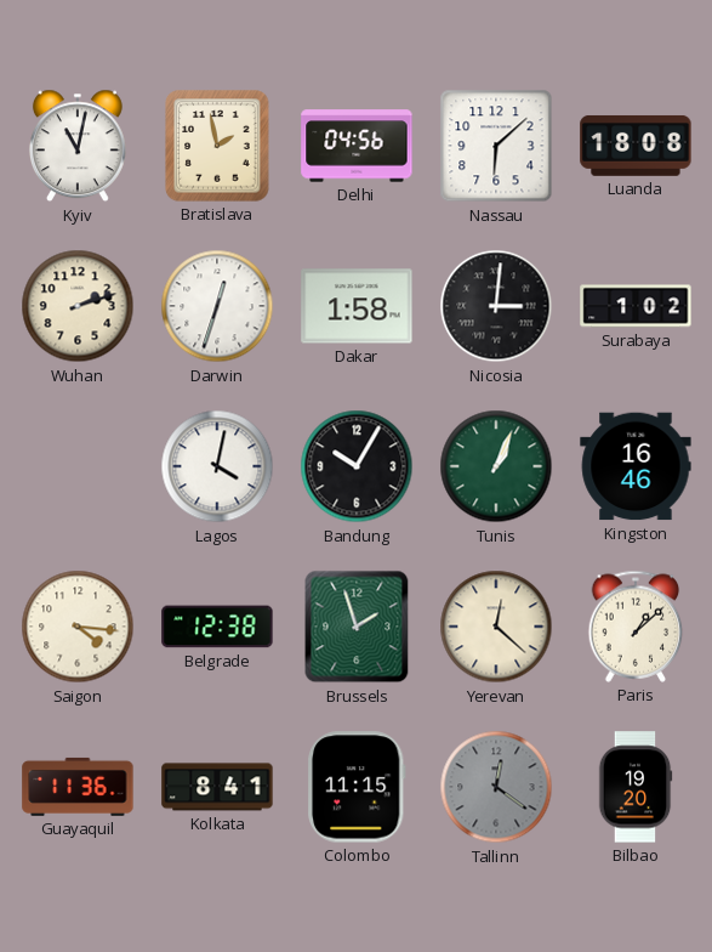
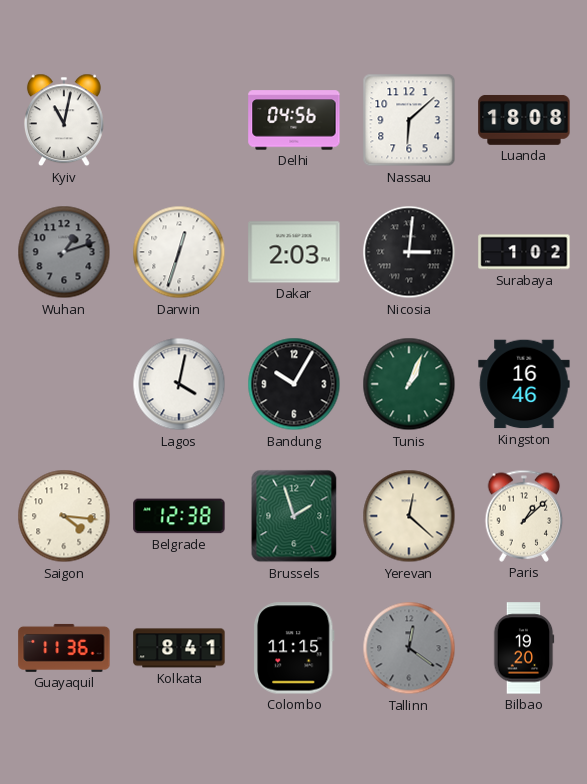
Bratislava: 1:58 -> none (217, 146)
Wuhan: 2:12 -> 1:12 (64, 252)
Wuhan dial: cream -> grey (64, 252)
Dakar: 1:58 -> 2:03 (294, 252)
